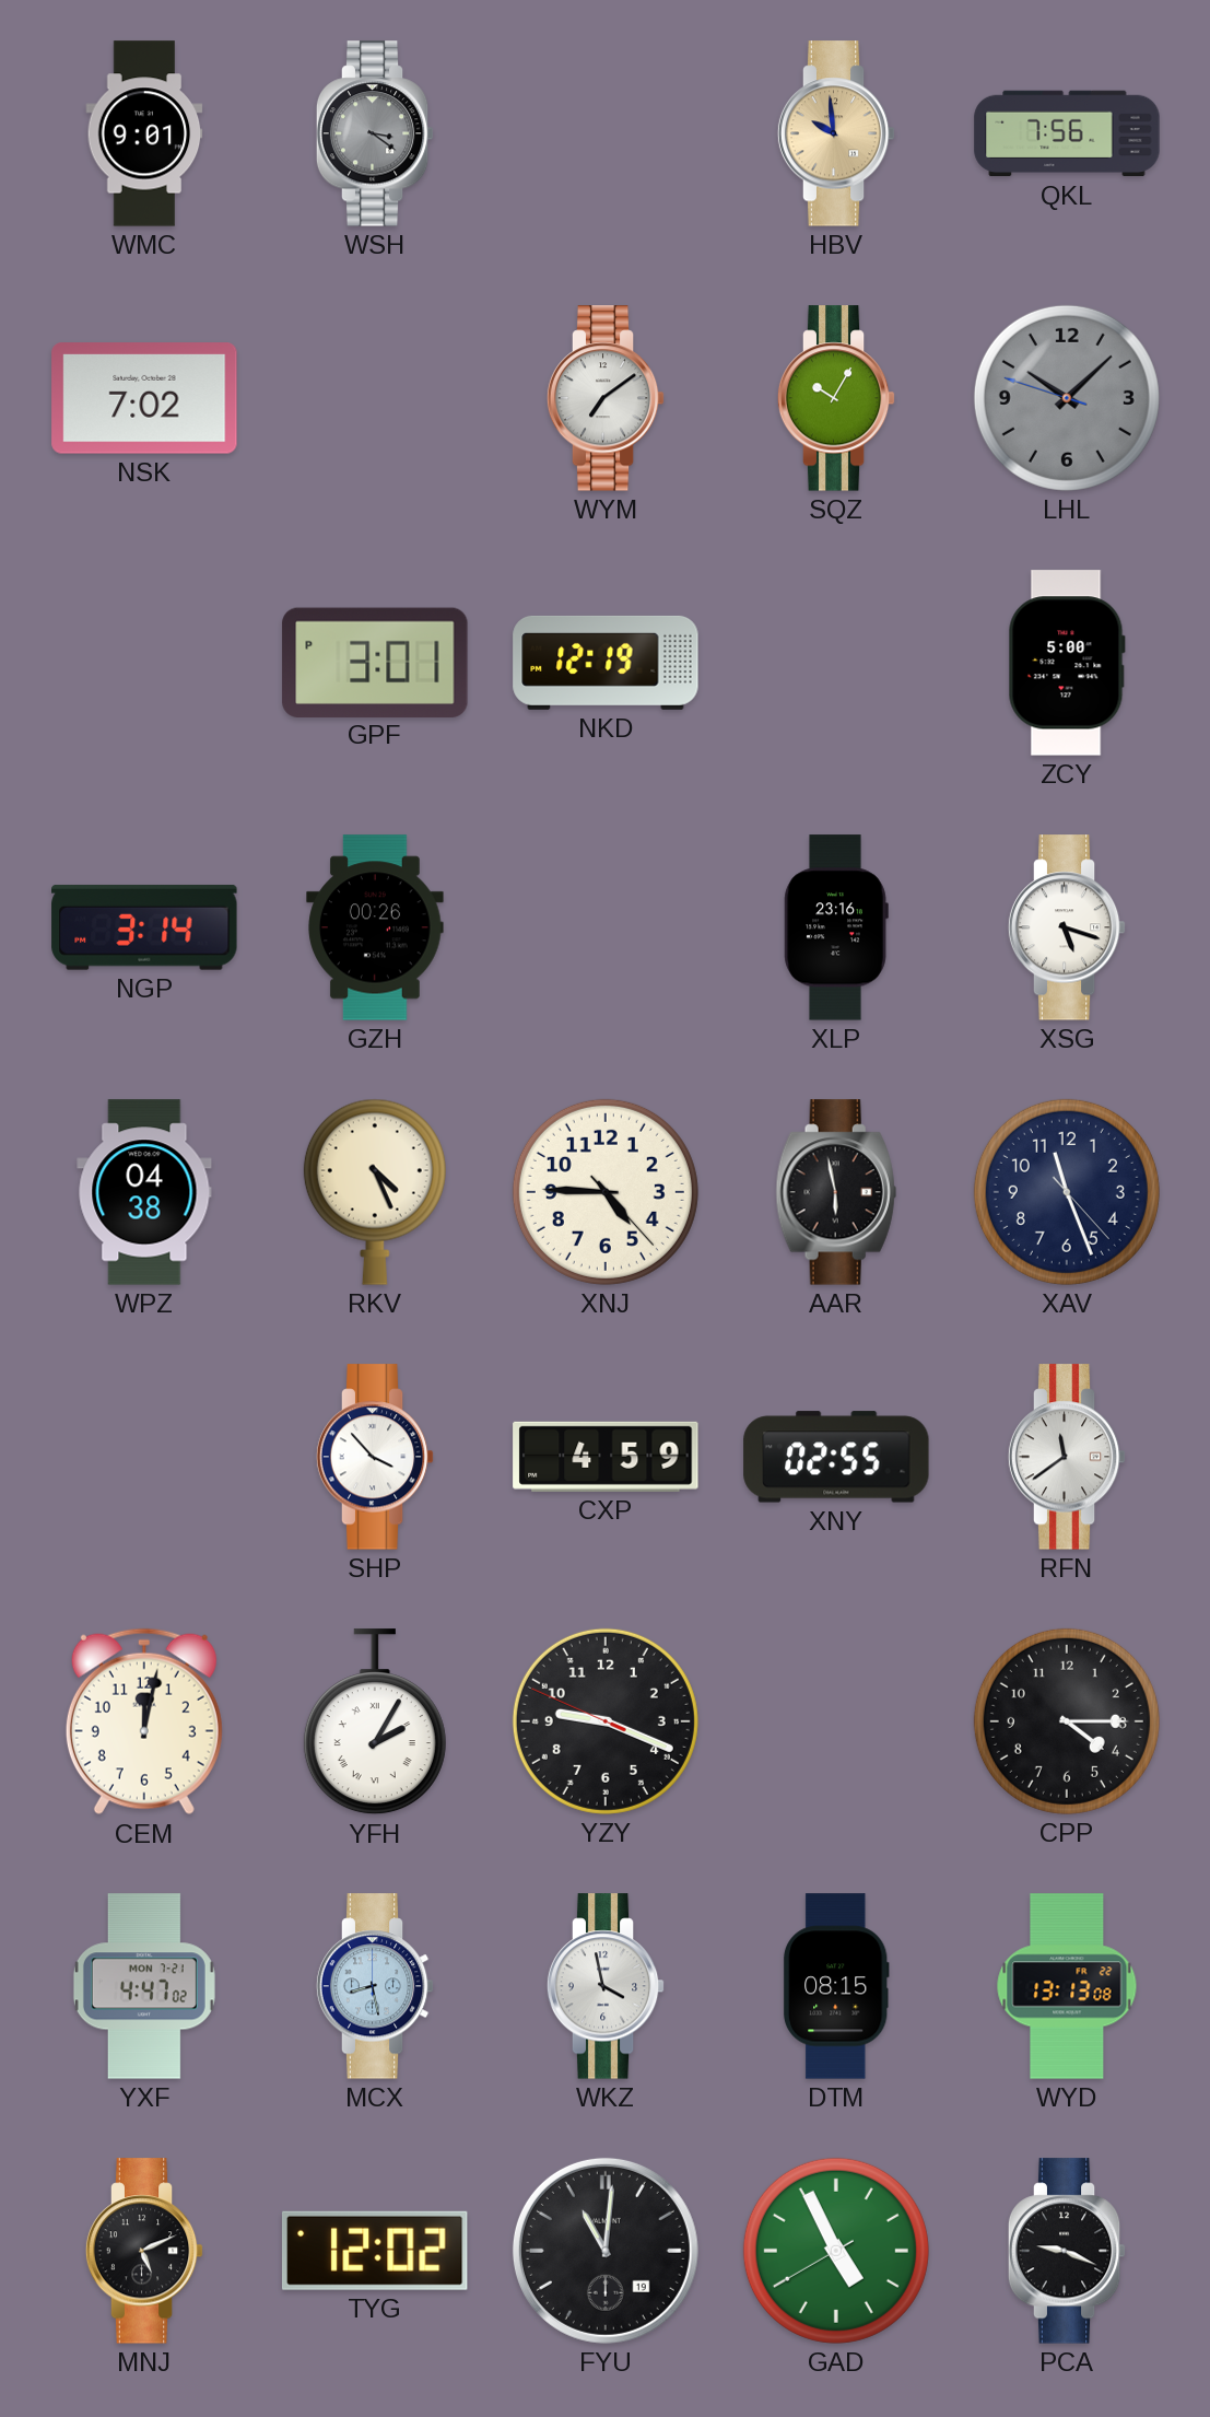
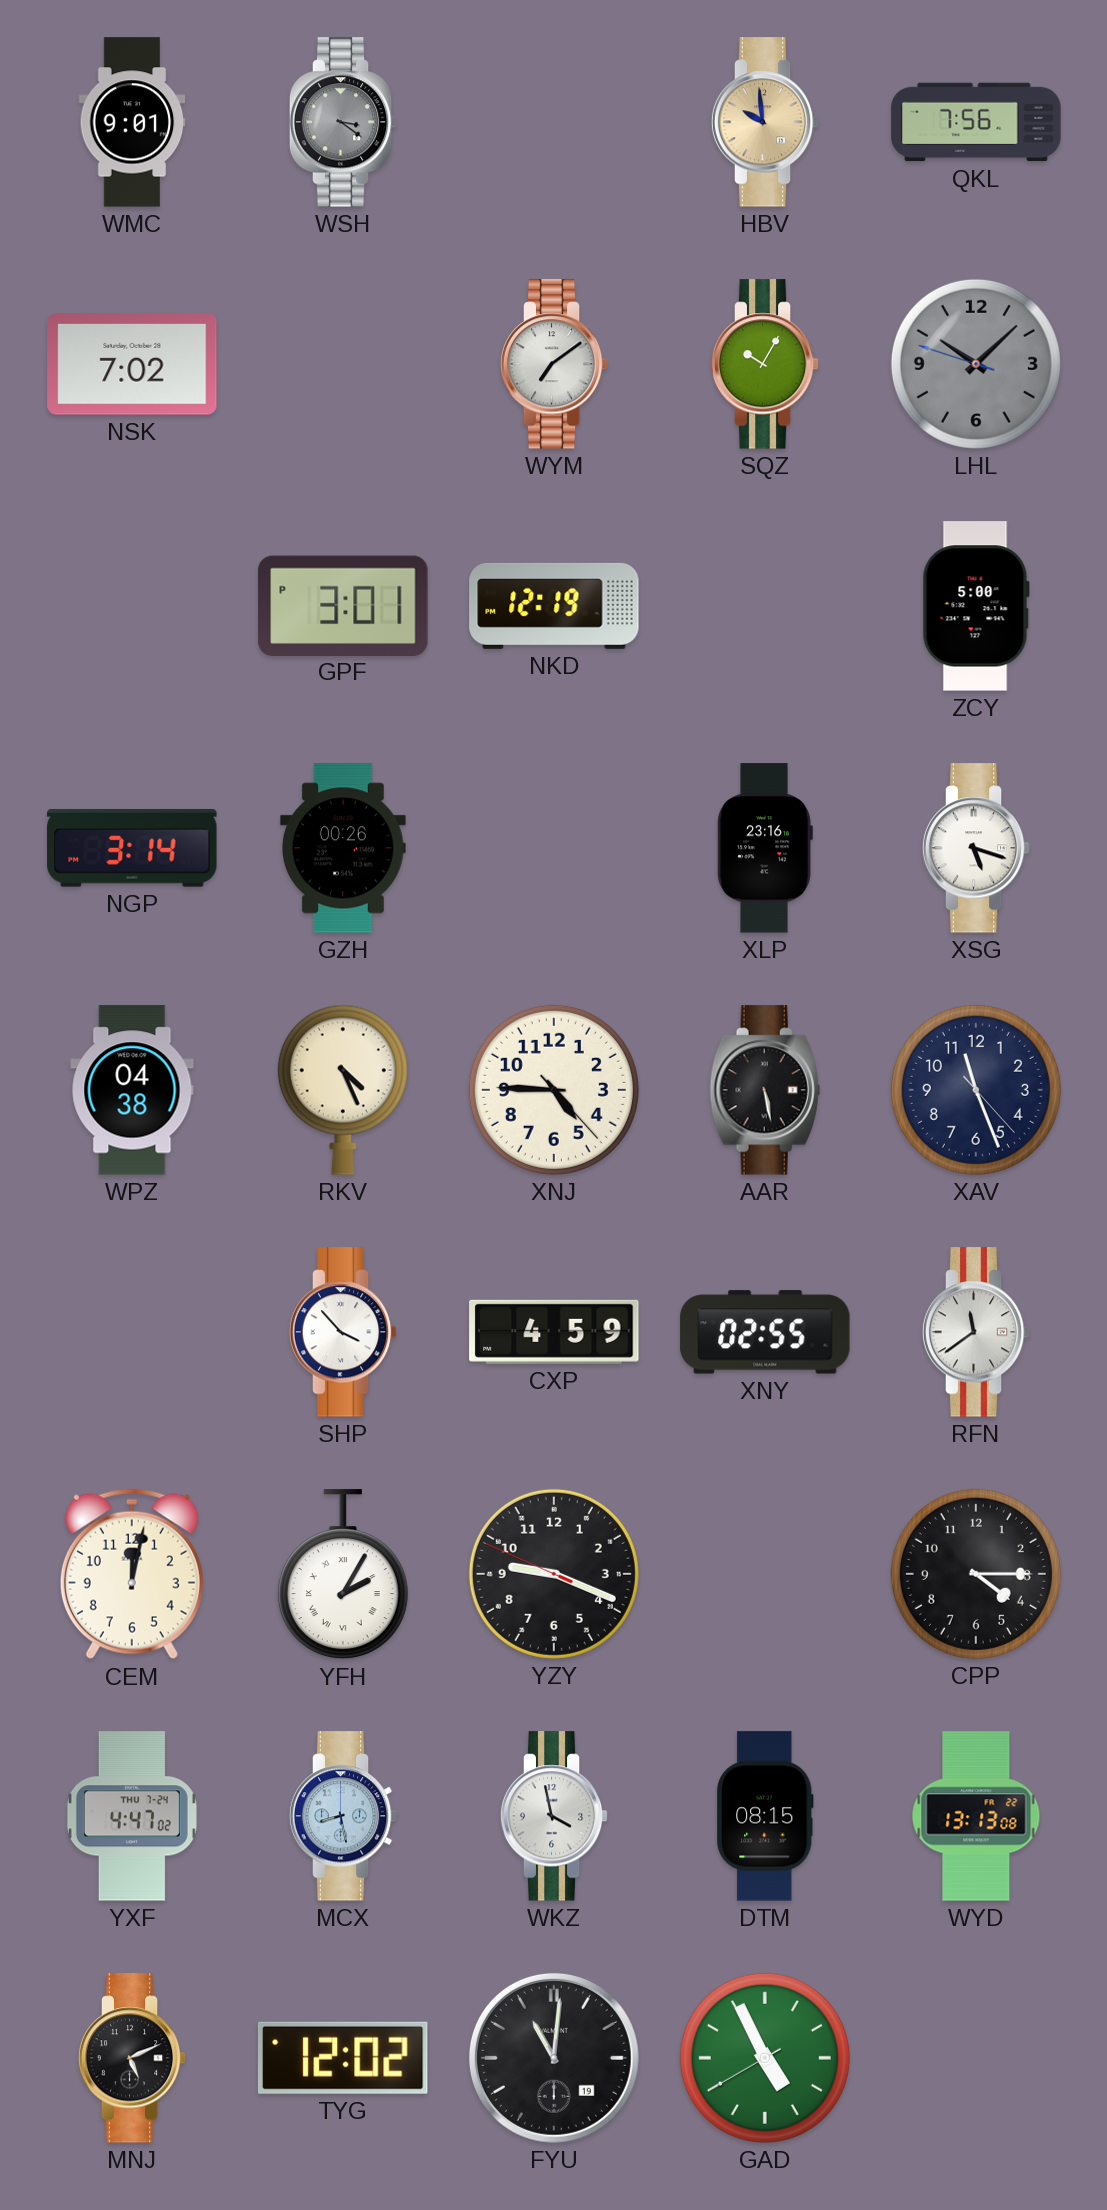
AAR: 5:58 -> 5:28 (765, 1090)
YXF date: MON 7-21 -> THU 7-24 (132, 1816)
PCA: 9:19 -> none (1067, 2251)
